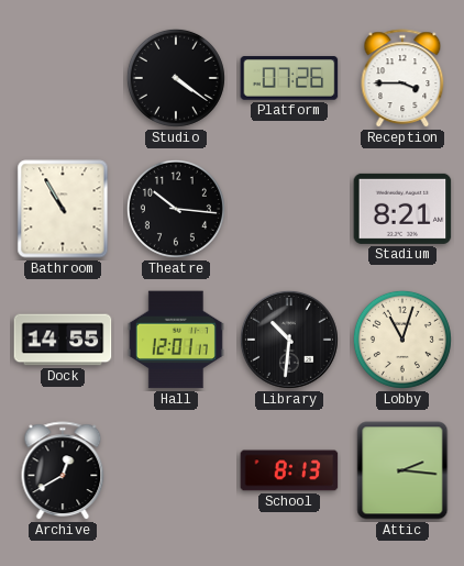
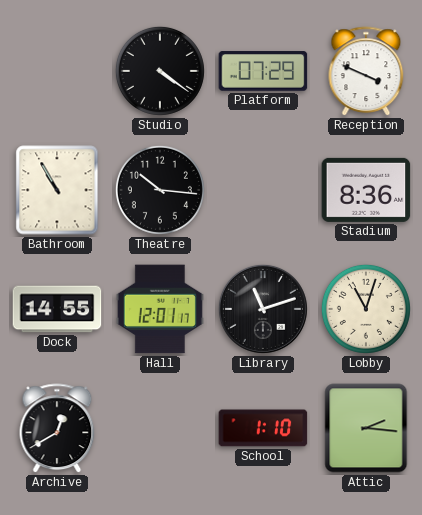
Platform: 07:26 -> 07:29 (263, 71)
Reception: 3:45 -> 3:49 (366, 72)
Stadium: 8:21 -> 8:36 (366, 190)
Library: 10:31 -> 11:12 (263, 309)
School: 8:13 -> 1:10 (263, 428)
